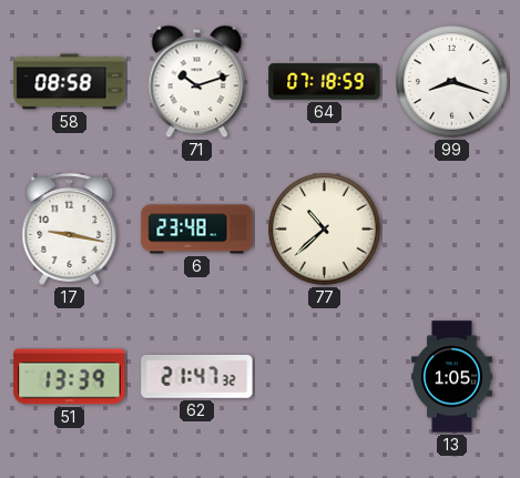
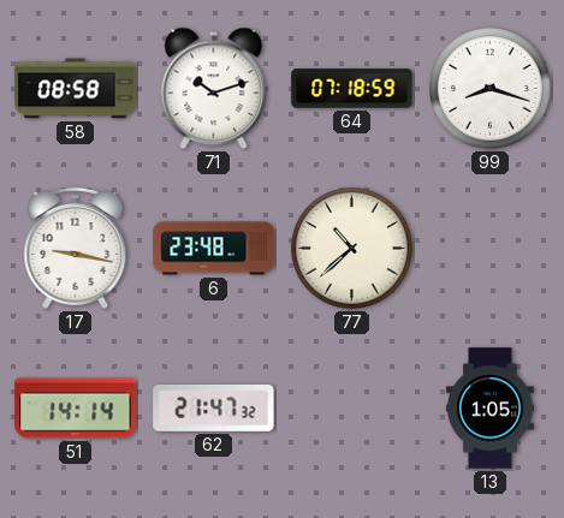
51: 13:39 -> 14:14 (76, 409)
